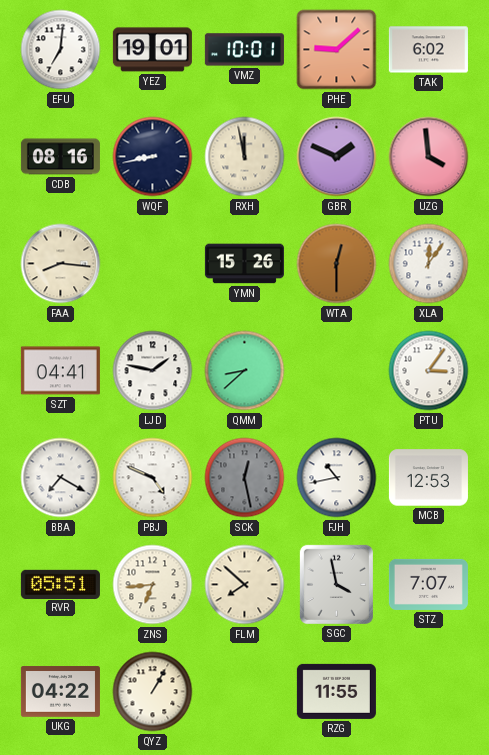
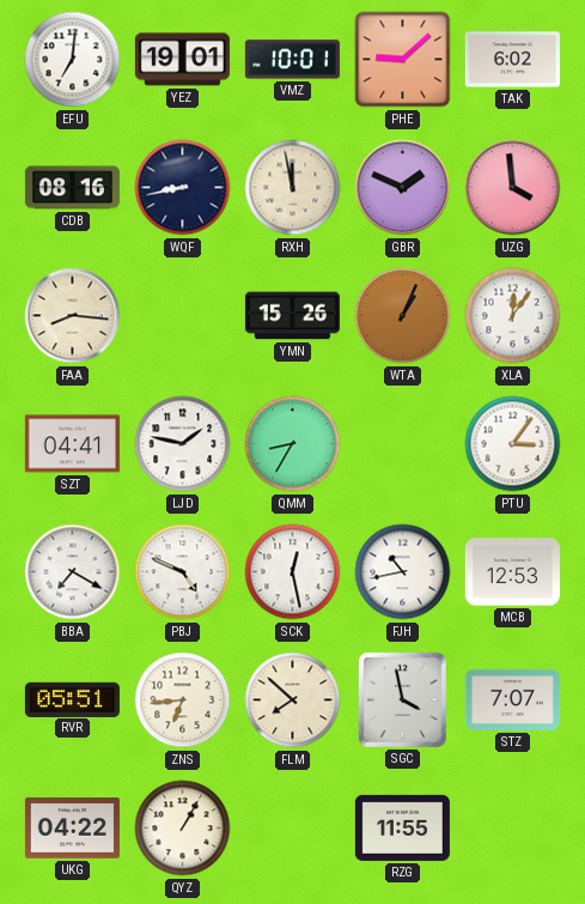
WTA: 12:30 -> 1:04 (403, 316)
QMM: 8:38 -> 8:35 (293, 444)
SCK dial: grey -> white (293, 572)
